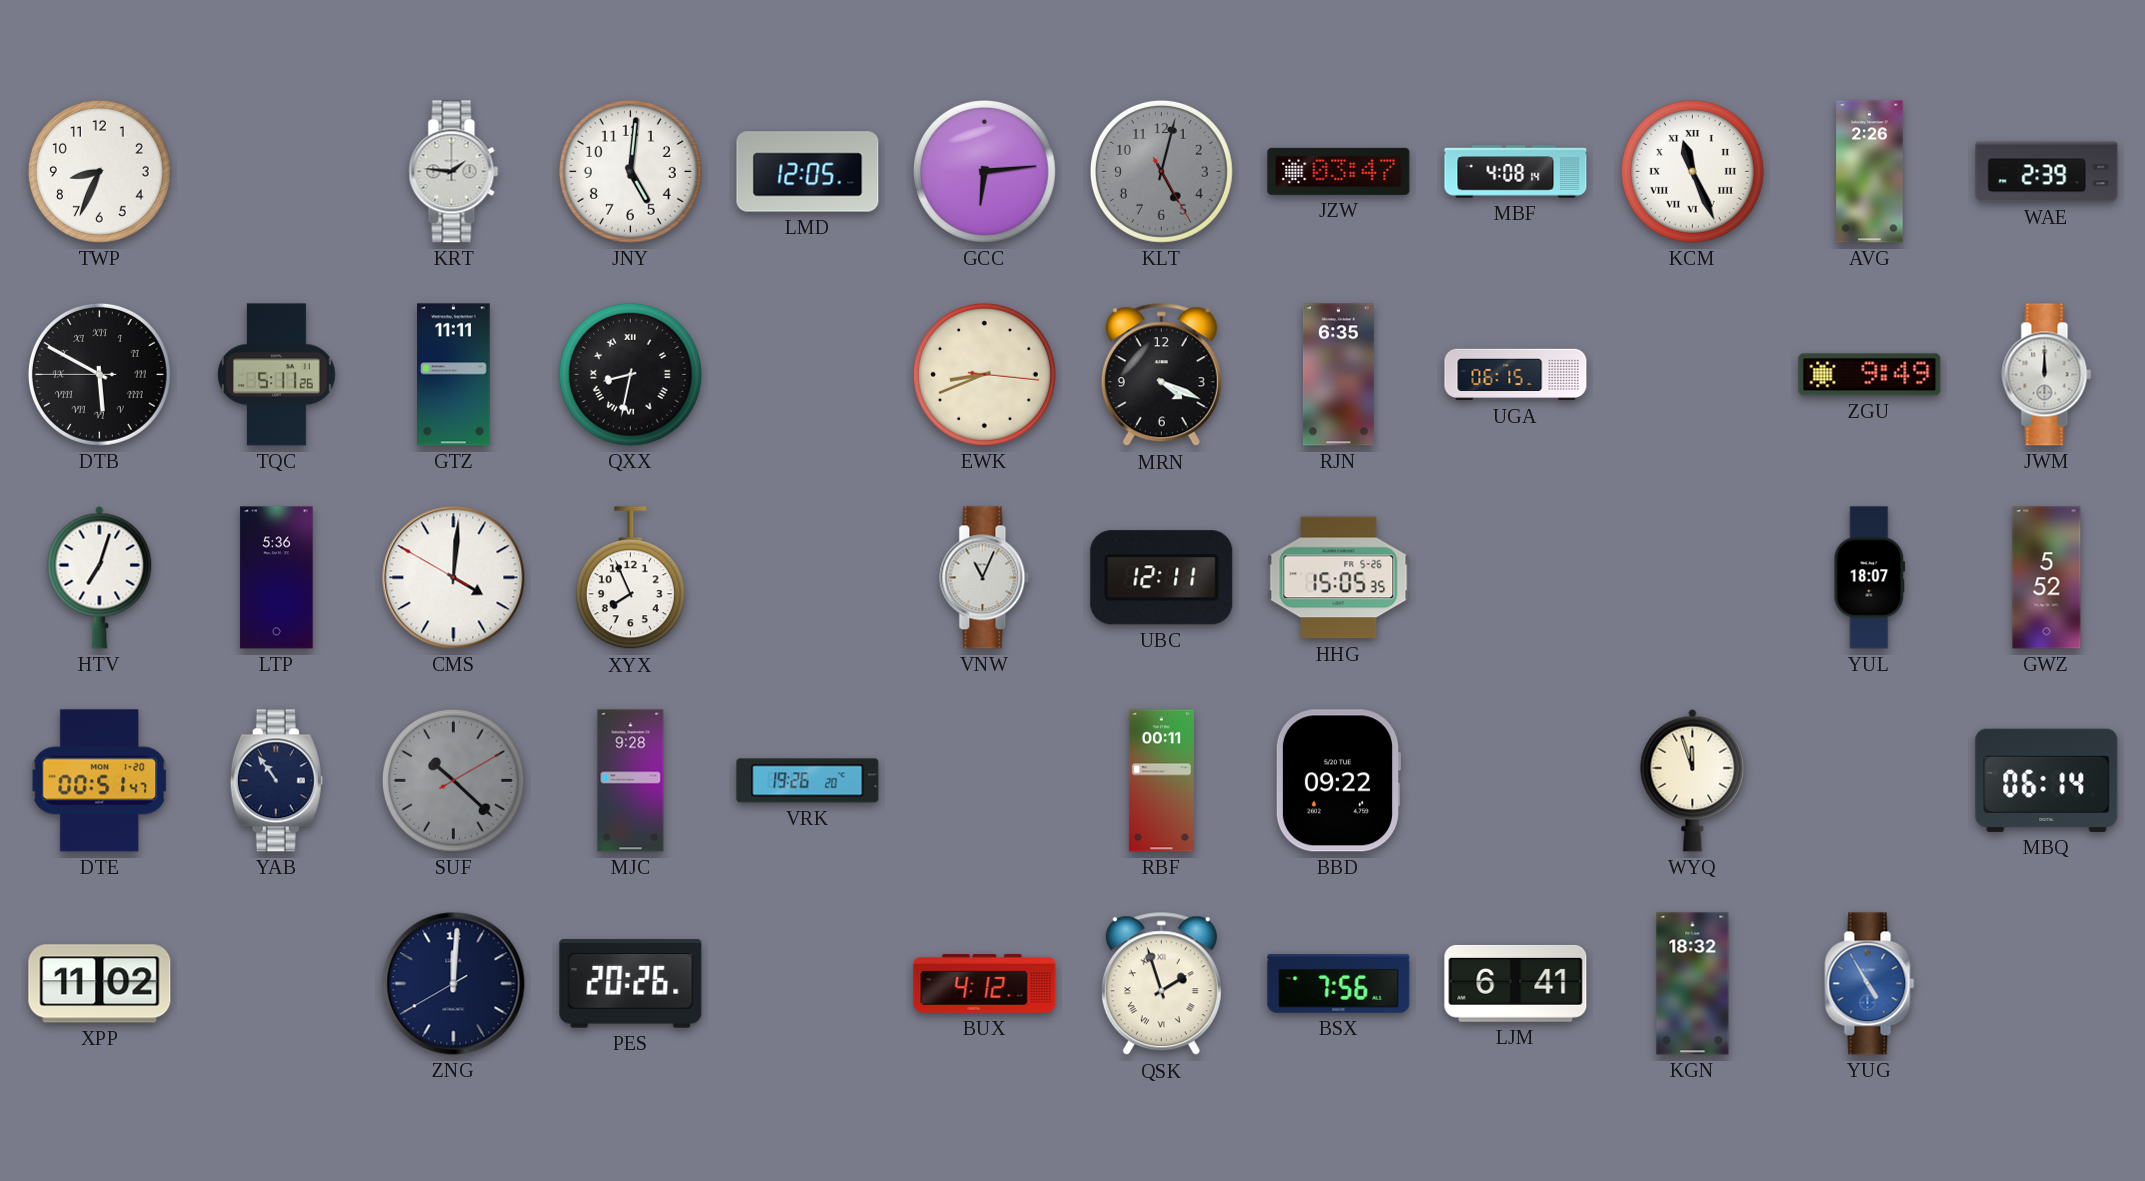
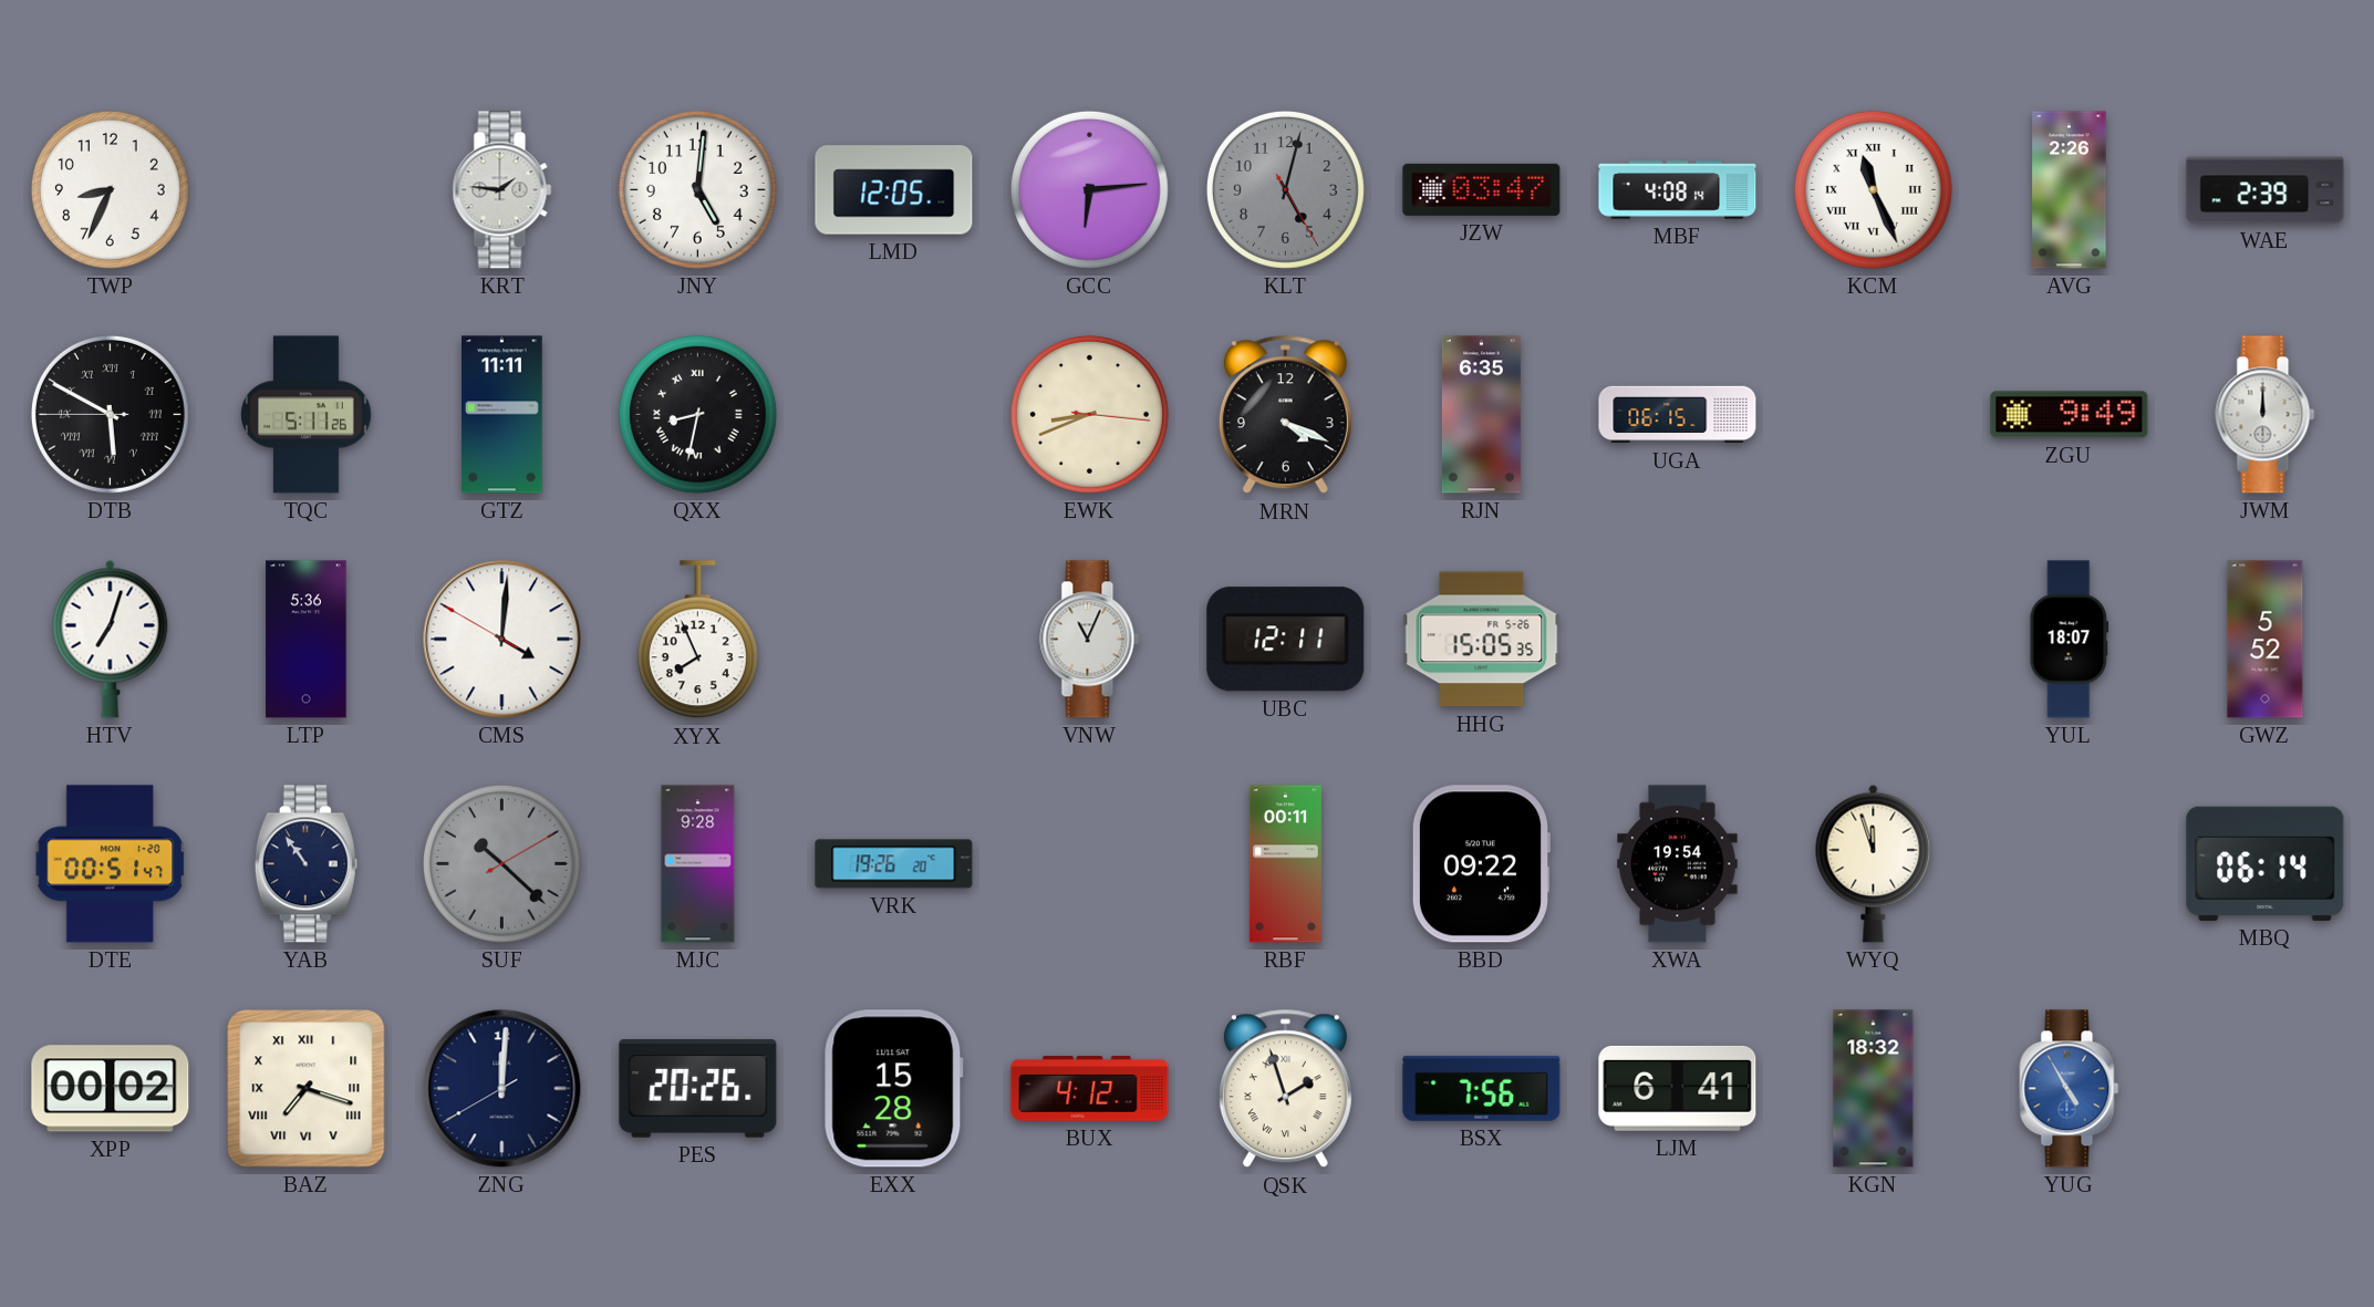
XWA: none -> 19:54 (1678, 864)
XPP: 11:02 -> 00:02 (111, 1089)
BAZ: none -> 7:18 (307, 1089)
EXX: none -> 15:28 (893, 1089)
